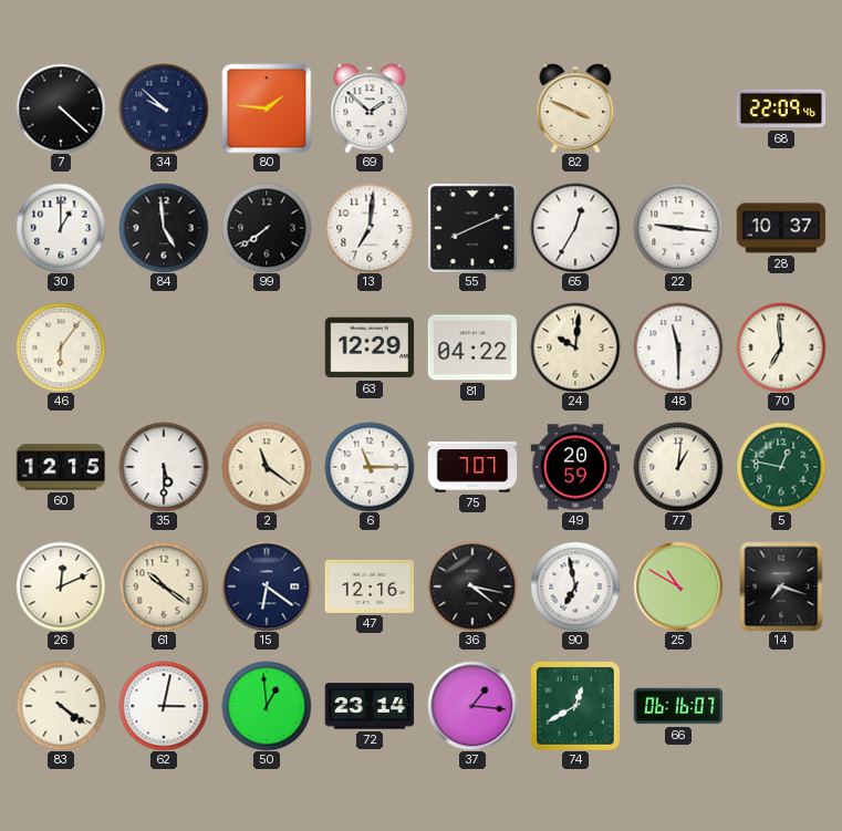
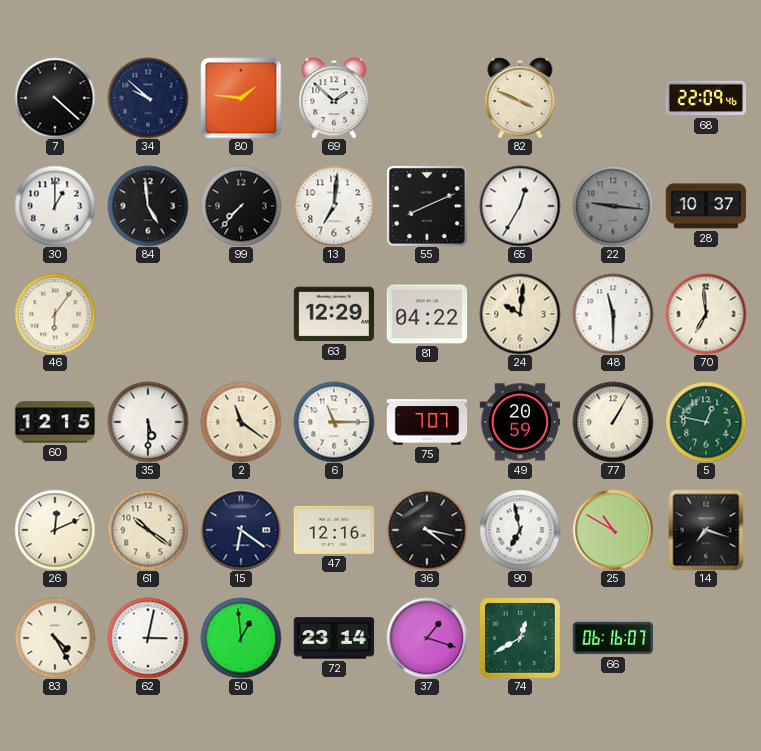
99: 7:39 -> 7:37 (241, 206)
22 dial: white -> grey (613, 206)
77: 1:01 -> 1:05 (613, 422)
83: 4:21 -> 4:25 (55, 638)
37: 1:16 -> 1:18 (427, 638)
